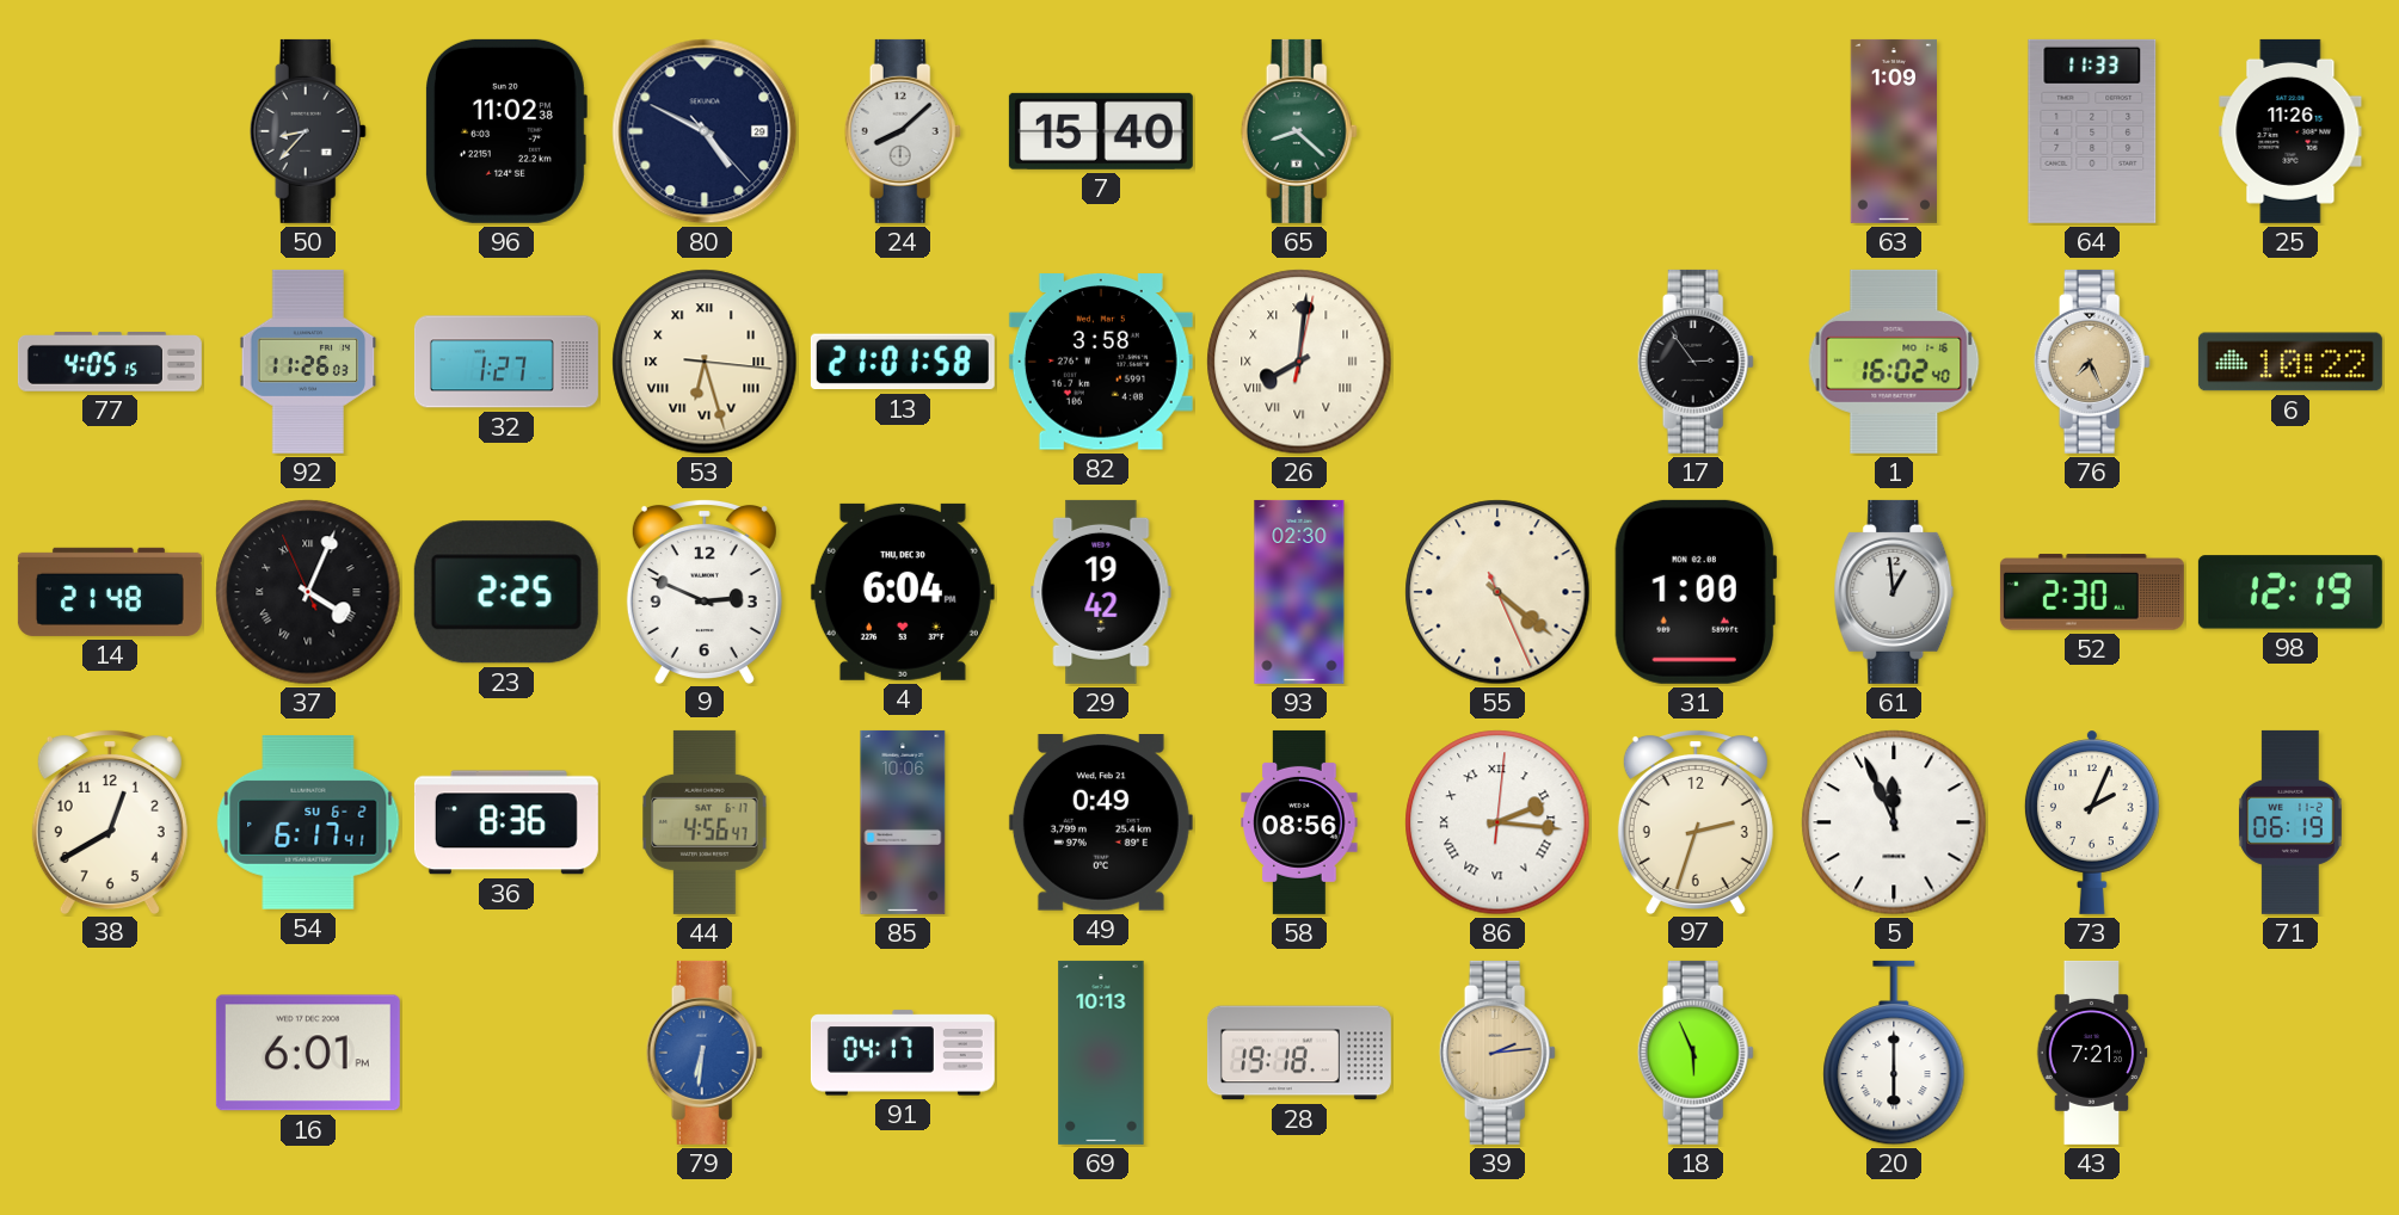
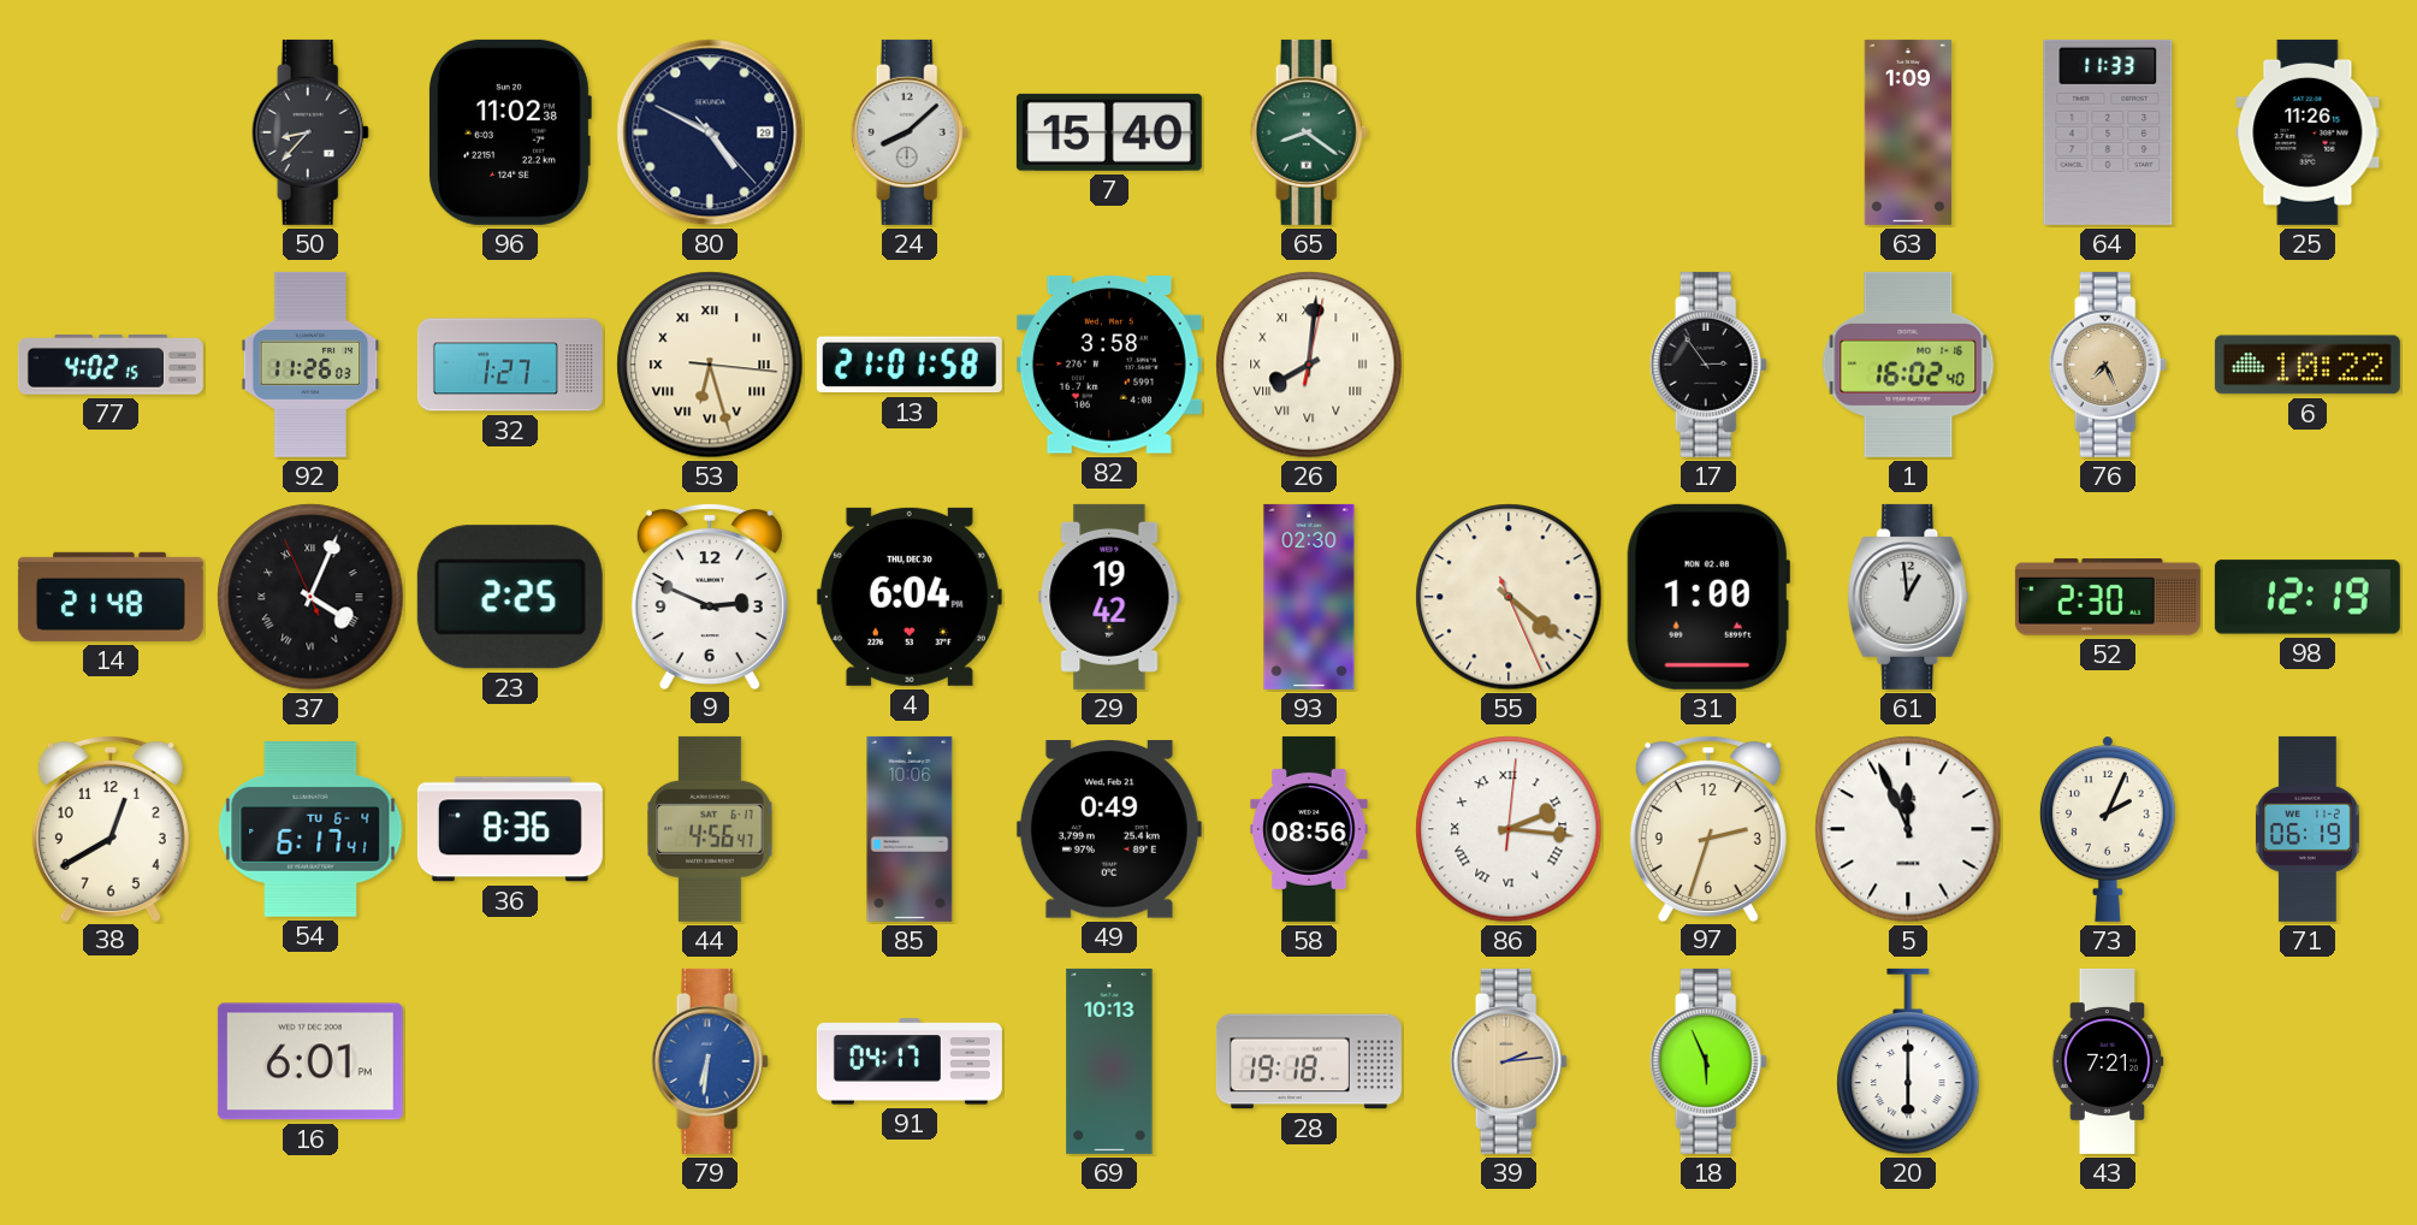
65: 8:22 -> 8:21 (1309, 132)
77: 4:05 -> 4:02 (111, 365)
54 date: SU 6-2 -> TU 6-4 (310, 830)
